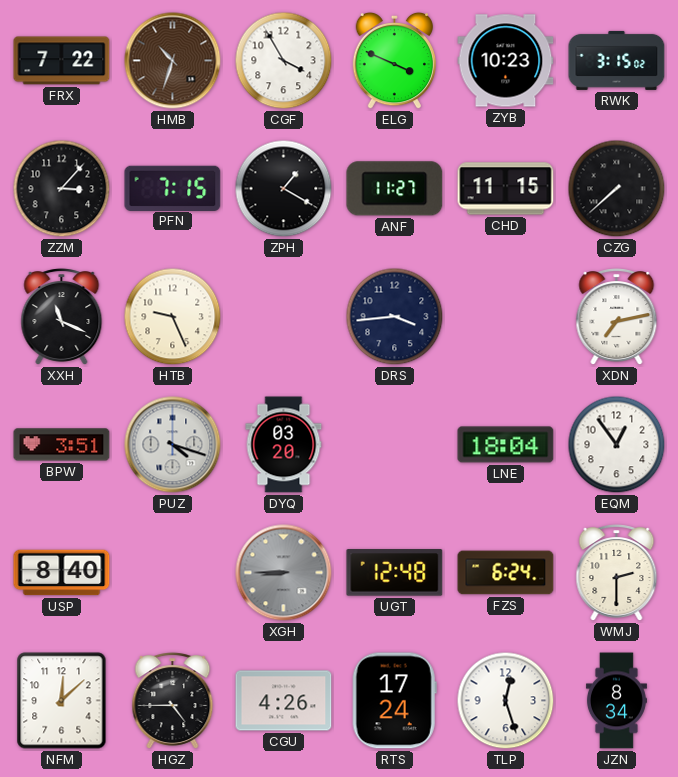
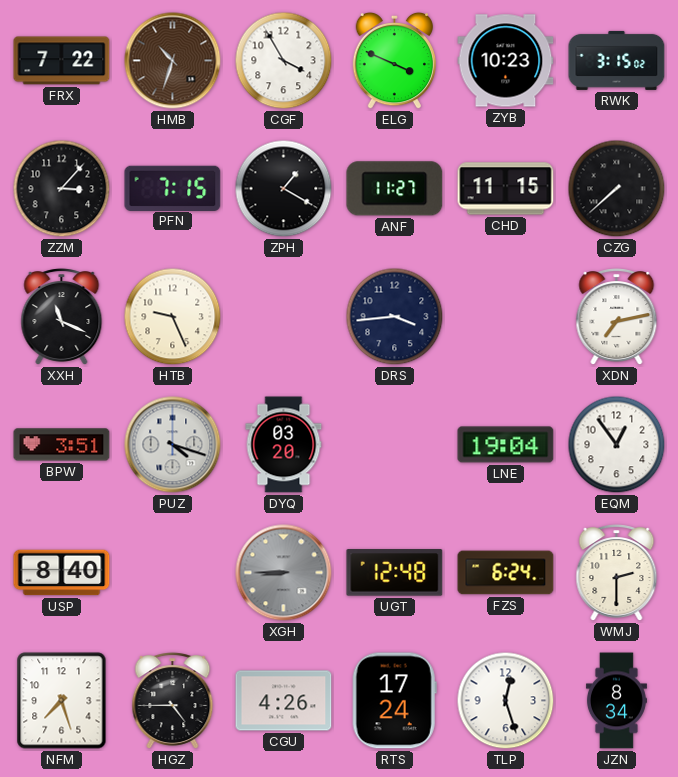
LNE: 18:04 -> 19:04 (506, 445)
NFM: 12:08 -> 7:27 (62, 701)
